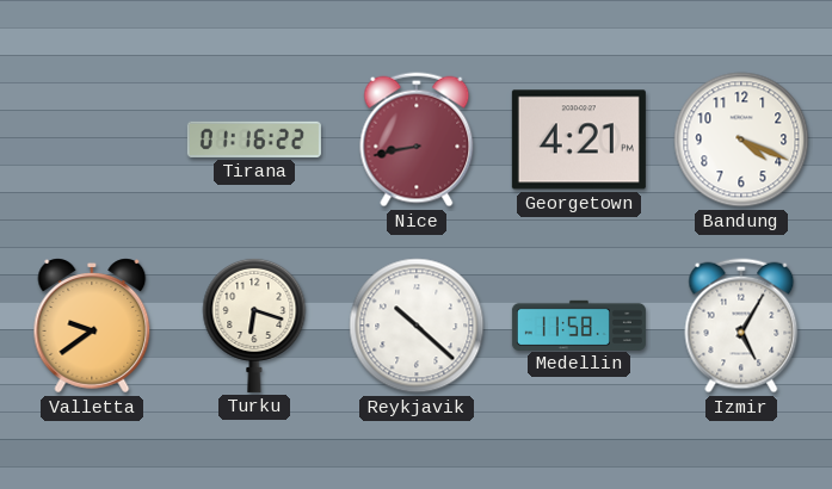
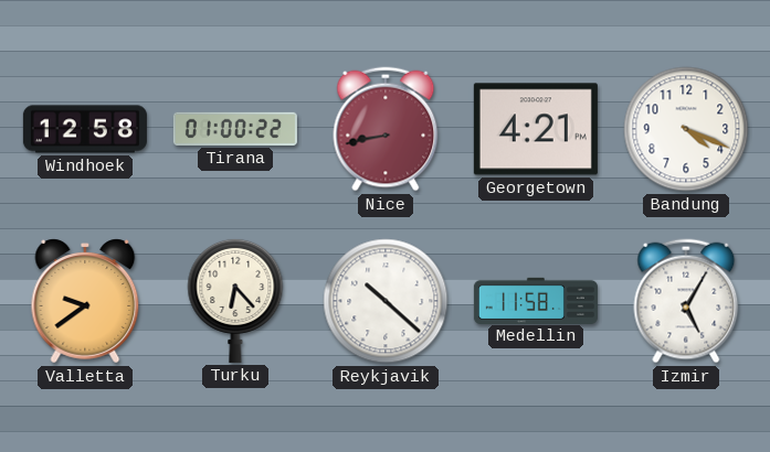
Windhoek: none -> 12:58 (85, 129)
Tirana: 01:16 -> 01:00 (235, 129)
Turku: 6:18 -> 6:23 (235, 300)
